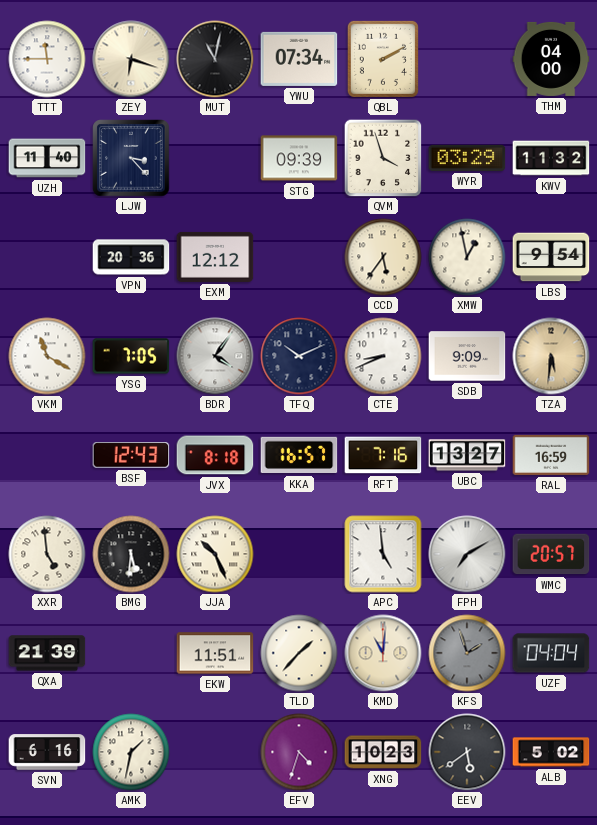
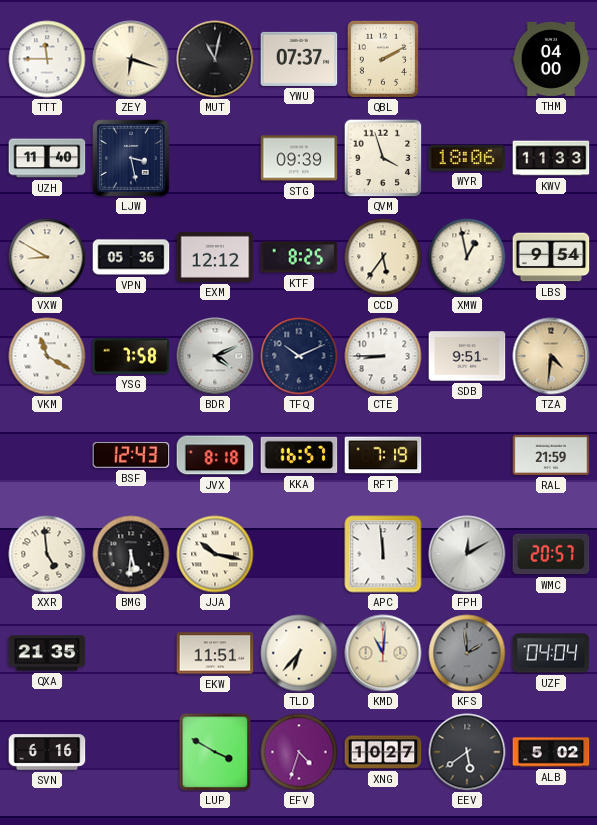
YWU: 07:34 -> 07:37 (299, 59)
LJW: 3:23 -> 3:28 (131, 158)
WYR: 03:29 -> 18:06 (467, 158)
KWV: 11:32 -> 11:33 (551, 158)
VXW: none -> 8:50 (47, 257)
VPN: 20:36 -> 05:36 (131, 257)
KTF: none -> 8:25 (299, 257)
YSG: 7:05 -> 7:58 (131, 356)
BDR: 4:06 -> 4:11 (215, 356)
CTE: 8:41 -> 8:45 (383, 356)
SDB: 9:09 -> 9:51 (467, 356)
TZA: 5:31 -> 4:31 (551, 356)
RFT: 7:16 -> 7:19 (383, 455)
UBC: 13:27 -> none (467, 455)
RAL: 16:59 -> 21:59 (551, 455)
JJA: 10:26 -> 10:17 (215, 554)
APC: 4:59 -> 11:59 (383, 554)
FPH: 7:10 -> 12:10 (467, 554)
QXA: 21:39 -> 21:35 (47, 653)
TLD: 1:37 -> 6:37 (299, 653)
KFS: 1:57 -> 1:59 (467, 653)
AMK: 1:32 -> none (131, 752)
LUP: none -> 3:50 (215, 752)
XNG: 10:23 -> 10:27 (383, 752)
